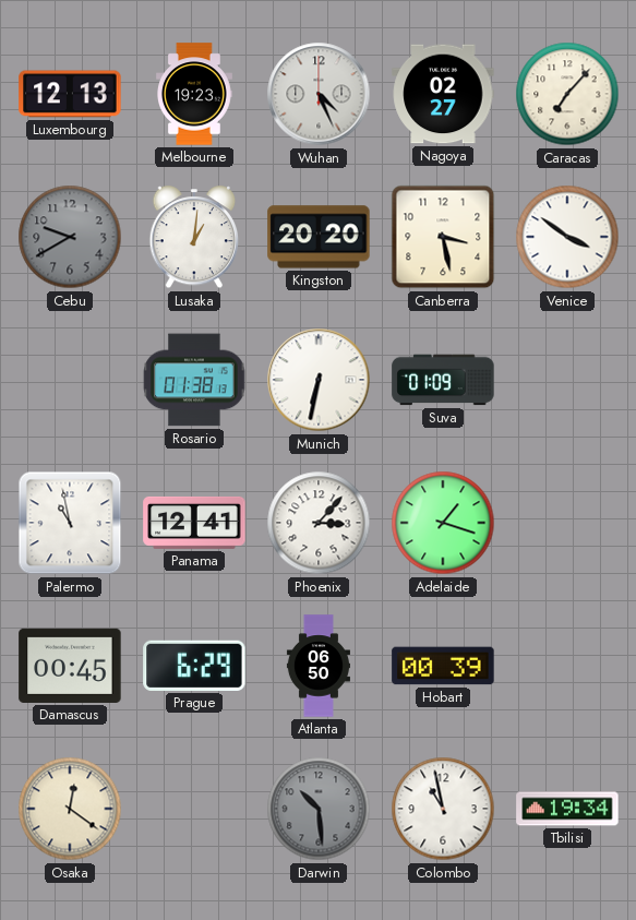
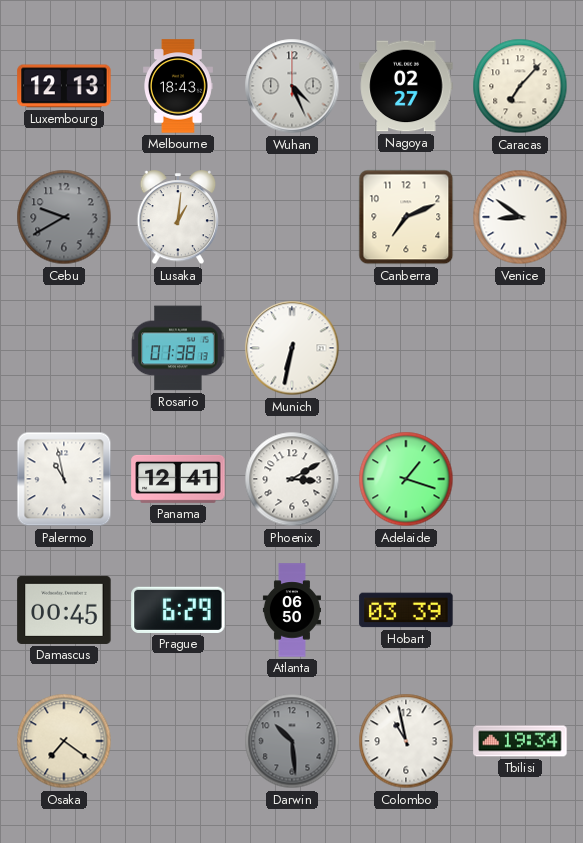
Melbourne: 19:23 -> 18:43 (179, 86)
Kingston: 20:20 -> none (319, 237)
Canberra: 3:28 -> 7:11 (406, 217)
Venice: 3:51 -> 8:51 (520, 217)
Suva: 01:09 -> none (443, 380)
Phoenix: 3:07 -> 3:10 (292, 479)
Hobart: 00:39 -> 03:39 (406, 610)
Osaka: 12:21 -> 7:21 (64, 741)
